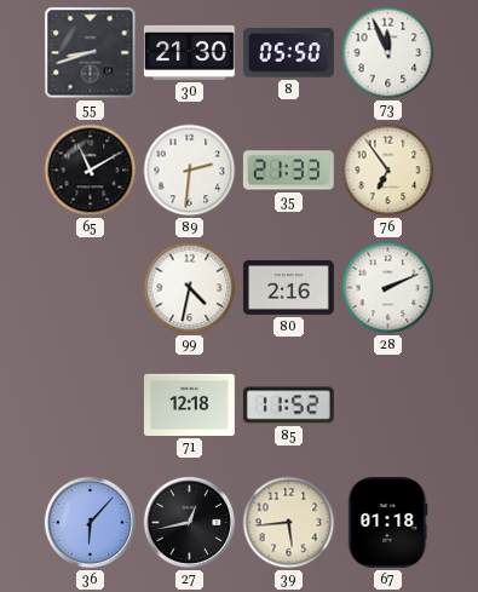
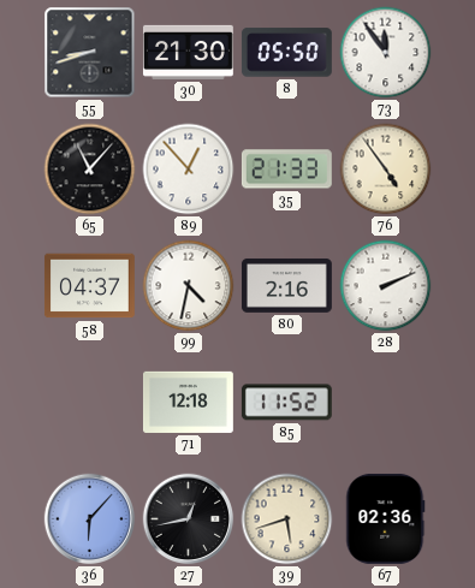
73: 11:56 -> 11:54 (386, 53)
65: 11:10 -> 11:07 (90, 170)
89: 2:31 -> 12:53 (189, 170)
76: 6:54 -> 4:54 (386, 170)
58: none -> 04:37 (90, 286)
39: 5:44 -> 5:42 (287, 519)
67: 01:18 -> 02:36 (386, 518)
